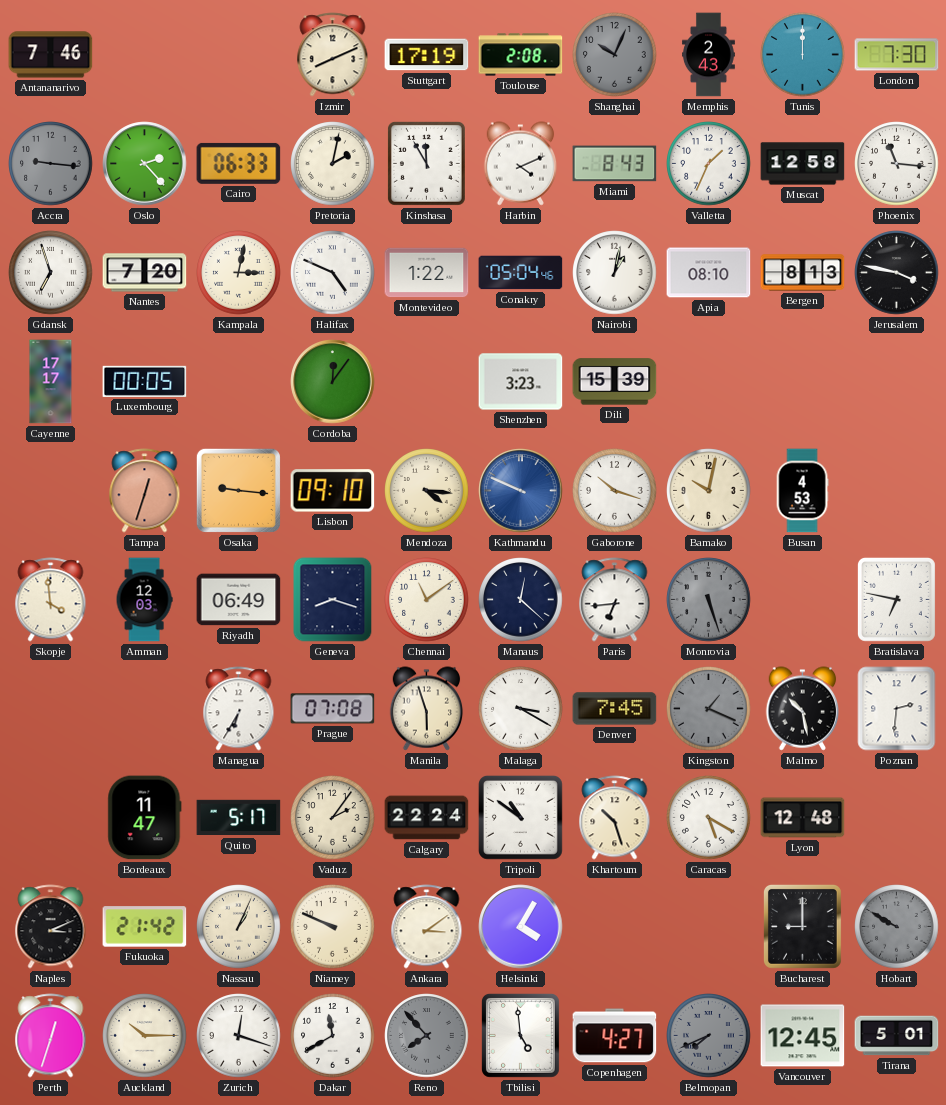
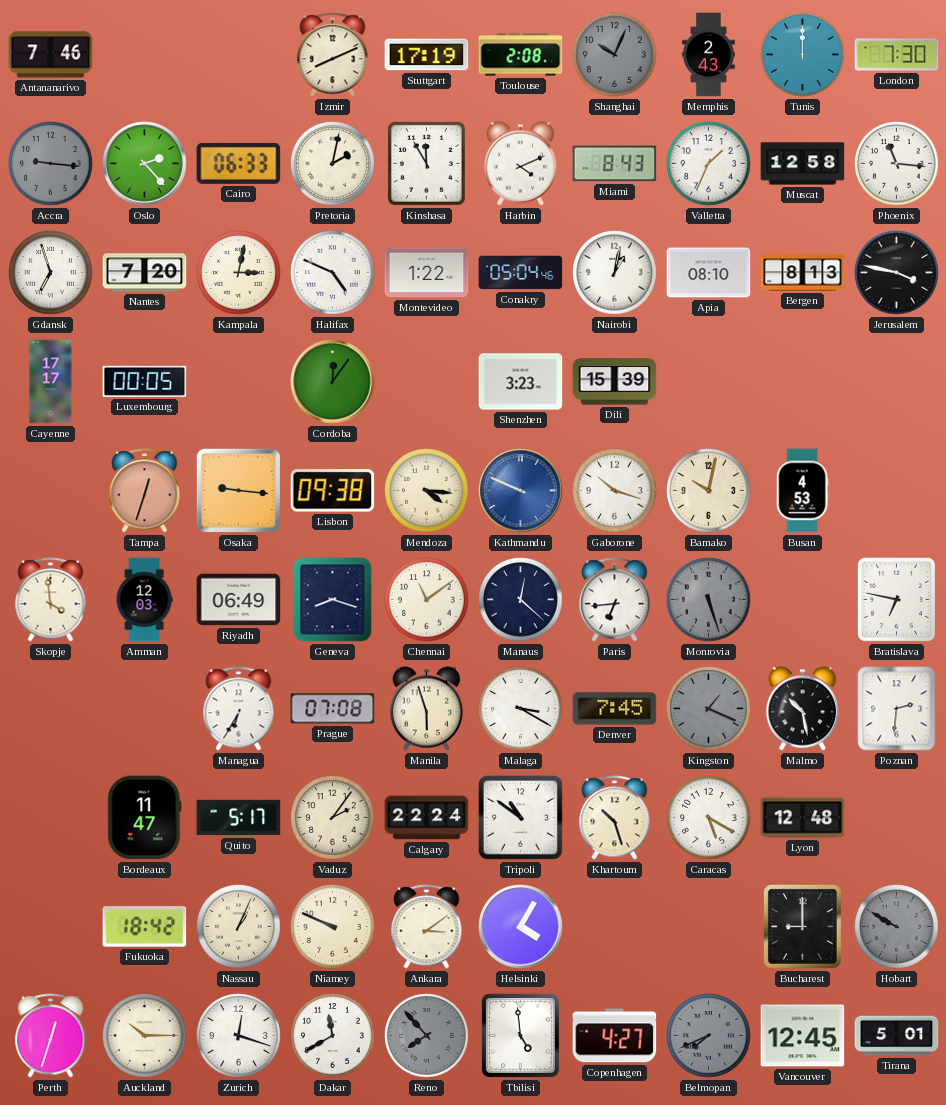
Lisbon: 09:10 -> 09:38 (333, 491)
Naples: 3:11 -> none (51, 927)
Fukuoka: 21:42 -> 18:42 (145, 927)
